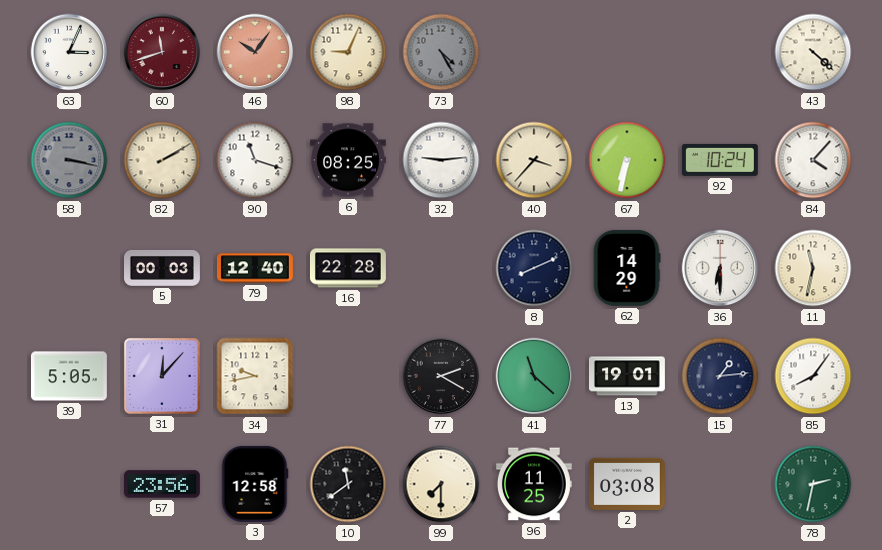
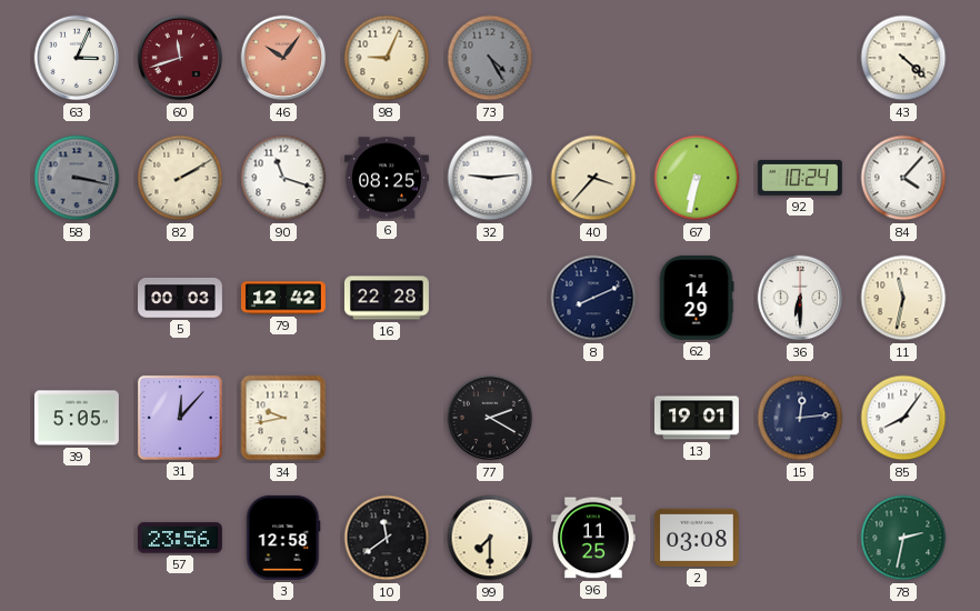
79: 12:40 -> 12:42 (284, 298)
41: 11:22 -> none (534, 376)
15: 1:14 -> 12:14 (800, 418)
